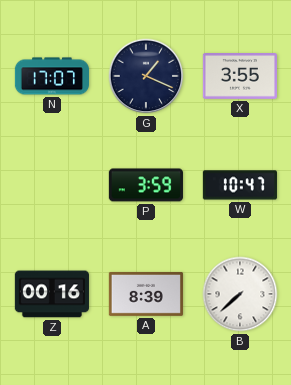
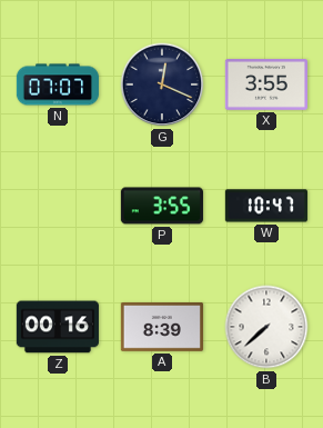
N: 17:07 -> 07:07 (58, 84)
G: 1:19 -> 12:19 (162, 84)
P: 3:59 -> 3:55 (162, 206)
